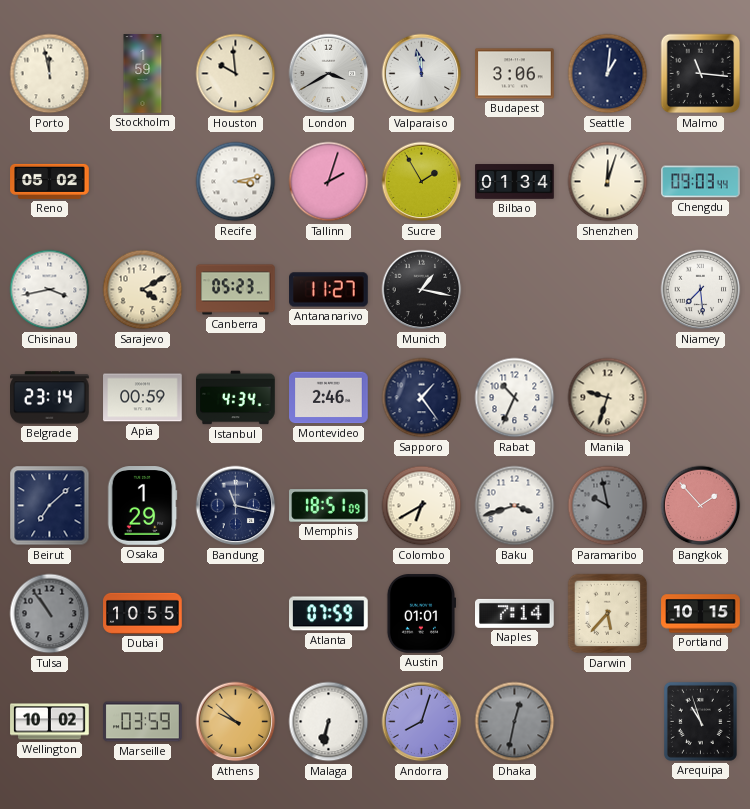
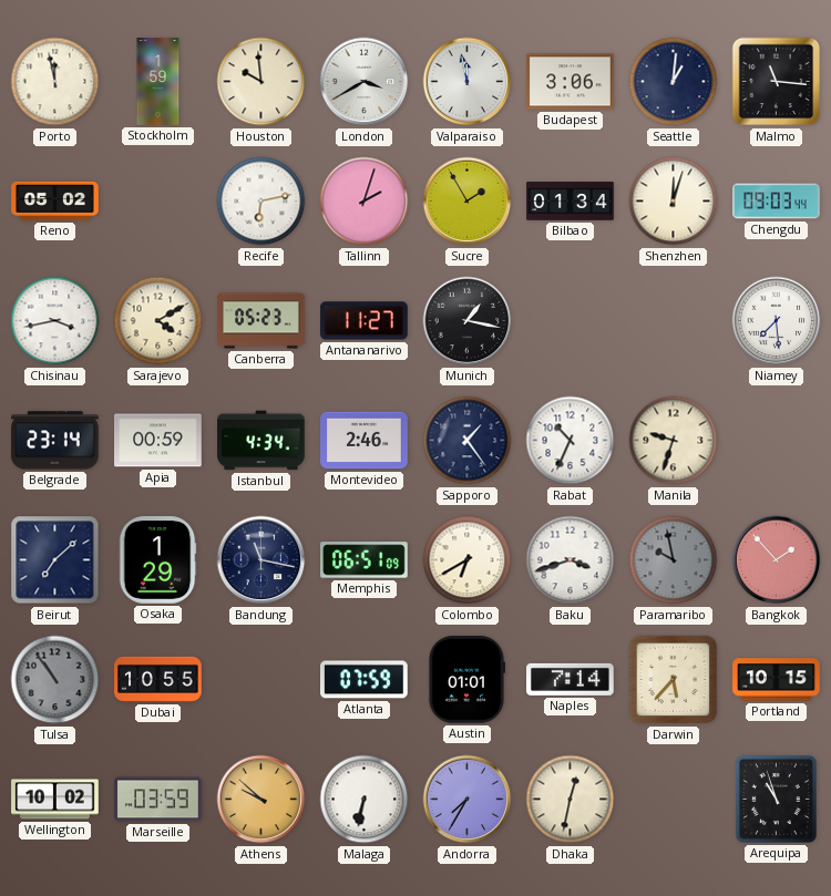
Recife: 3:13 -> 6:13 (261, 202)
Memphis: 18:51 -> 06:51 (365, 560)
Andorra: 8:03 -> 7:35 (468, 800)
Dhaka dial: grey -> cream (571, 800)
